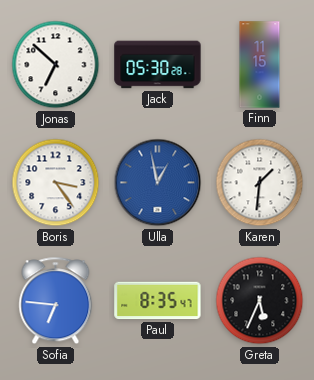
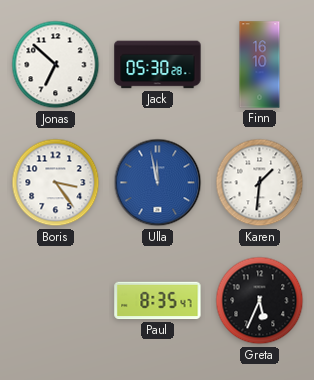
Finn: 11:15 -> 16:10 (260, 65)
Ulla: 12:58 -> 11:58 (158, 183)
Sofia: 6:46 -> none (56, 301)
